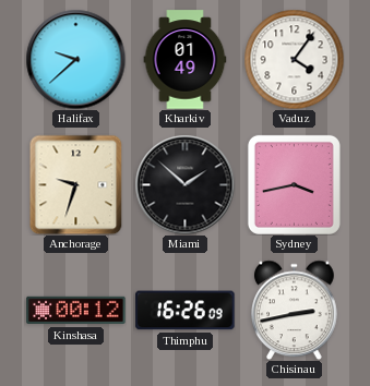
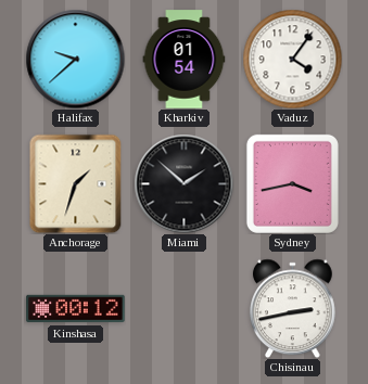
Kharkiv: 01:49 -> 01:54 (185, 60)
Anchorage: 9:33 -> 1:33 (76, 183)
Thimphu: 16:26 -> none (186, 311)
